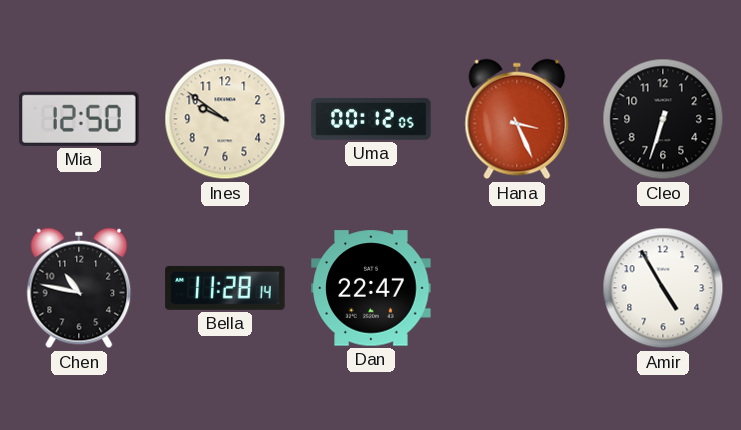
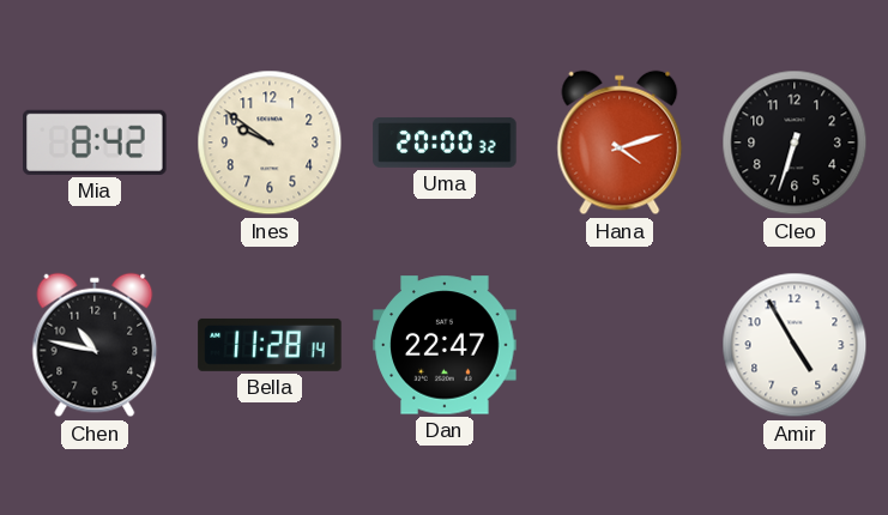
Mia: 12:50 -> 8:42 (95, 143)
Uma: 00:12 -> 20:00 (445, 143)
Hana: 3:26 -> 4:12 (620, 143)
